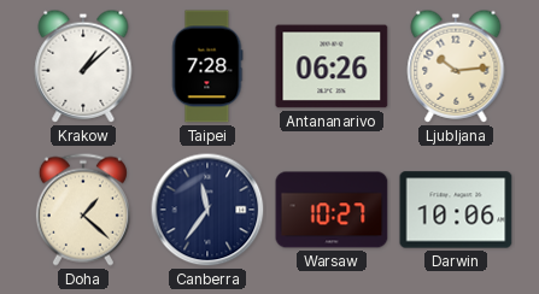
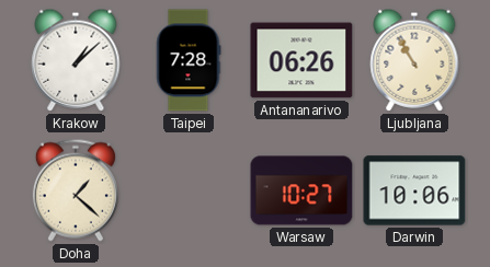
Ljubljana: 10:14 -> 10:55 (414, 60)
Canberra: 11:36 -> none (207, 210)
